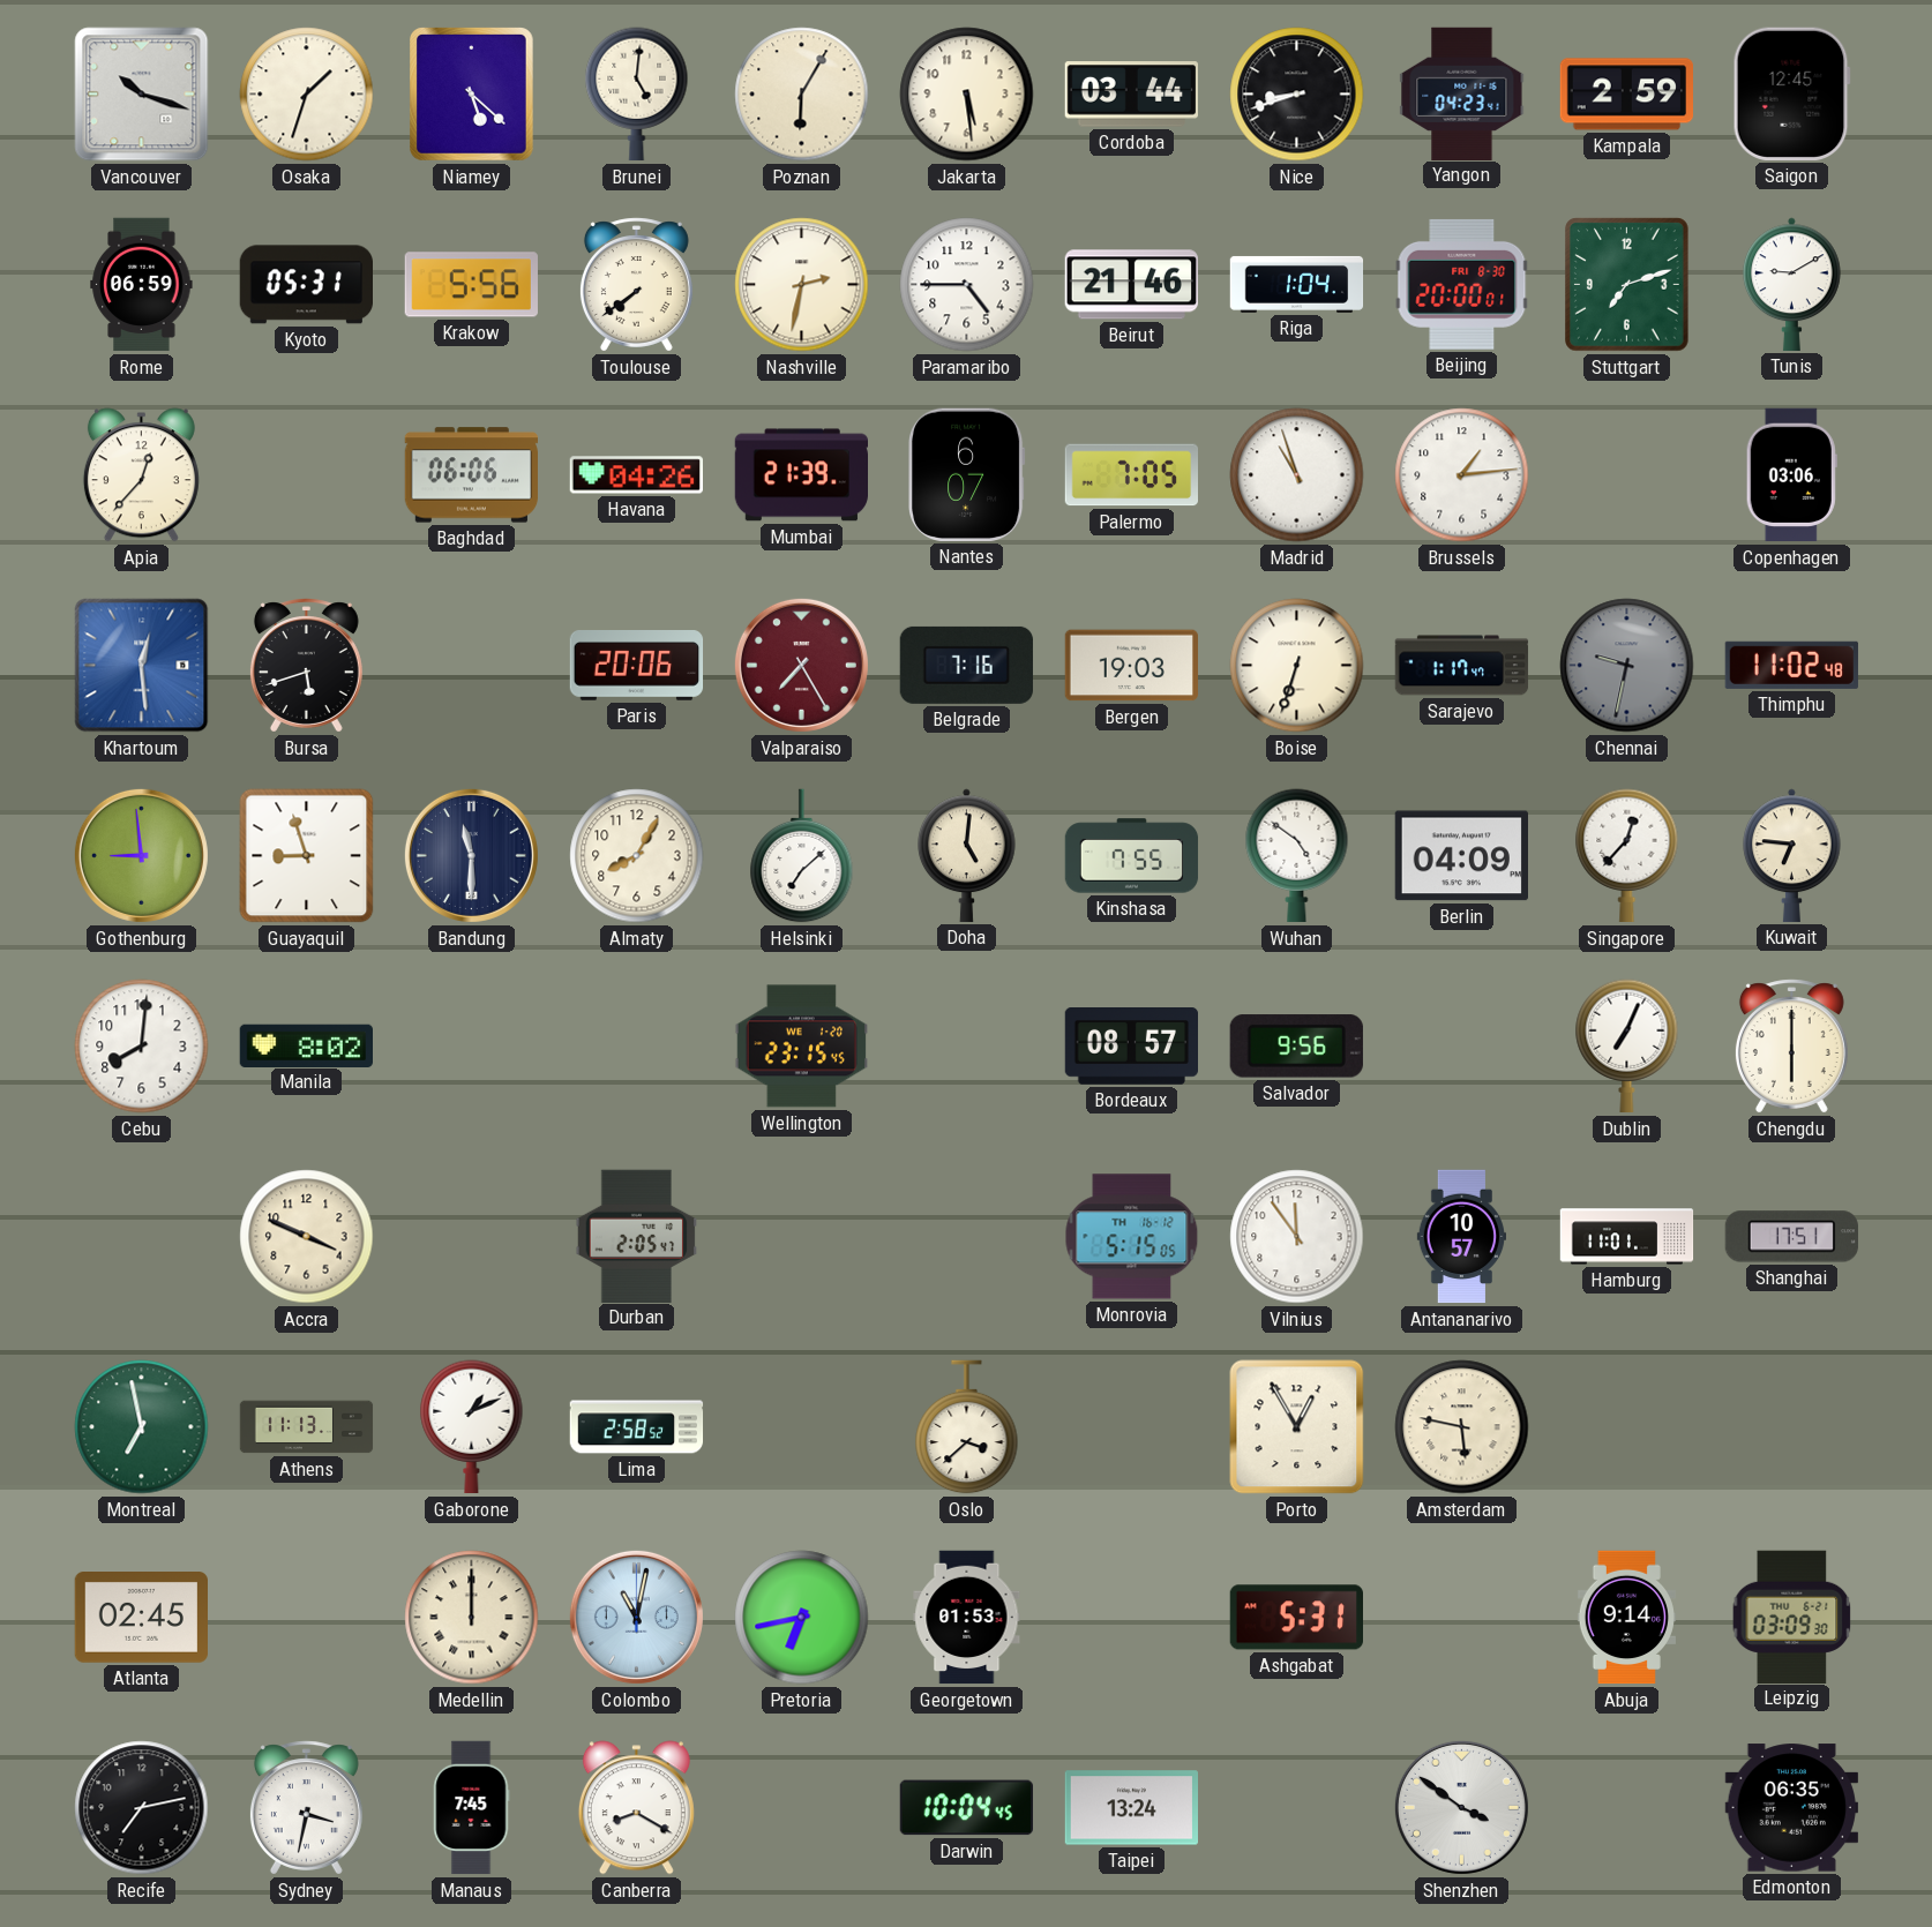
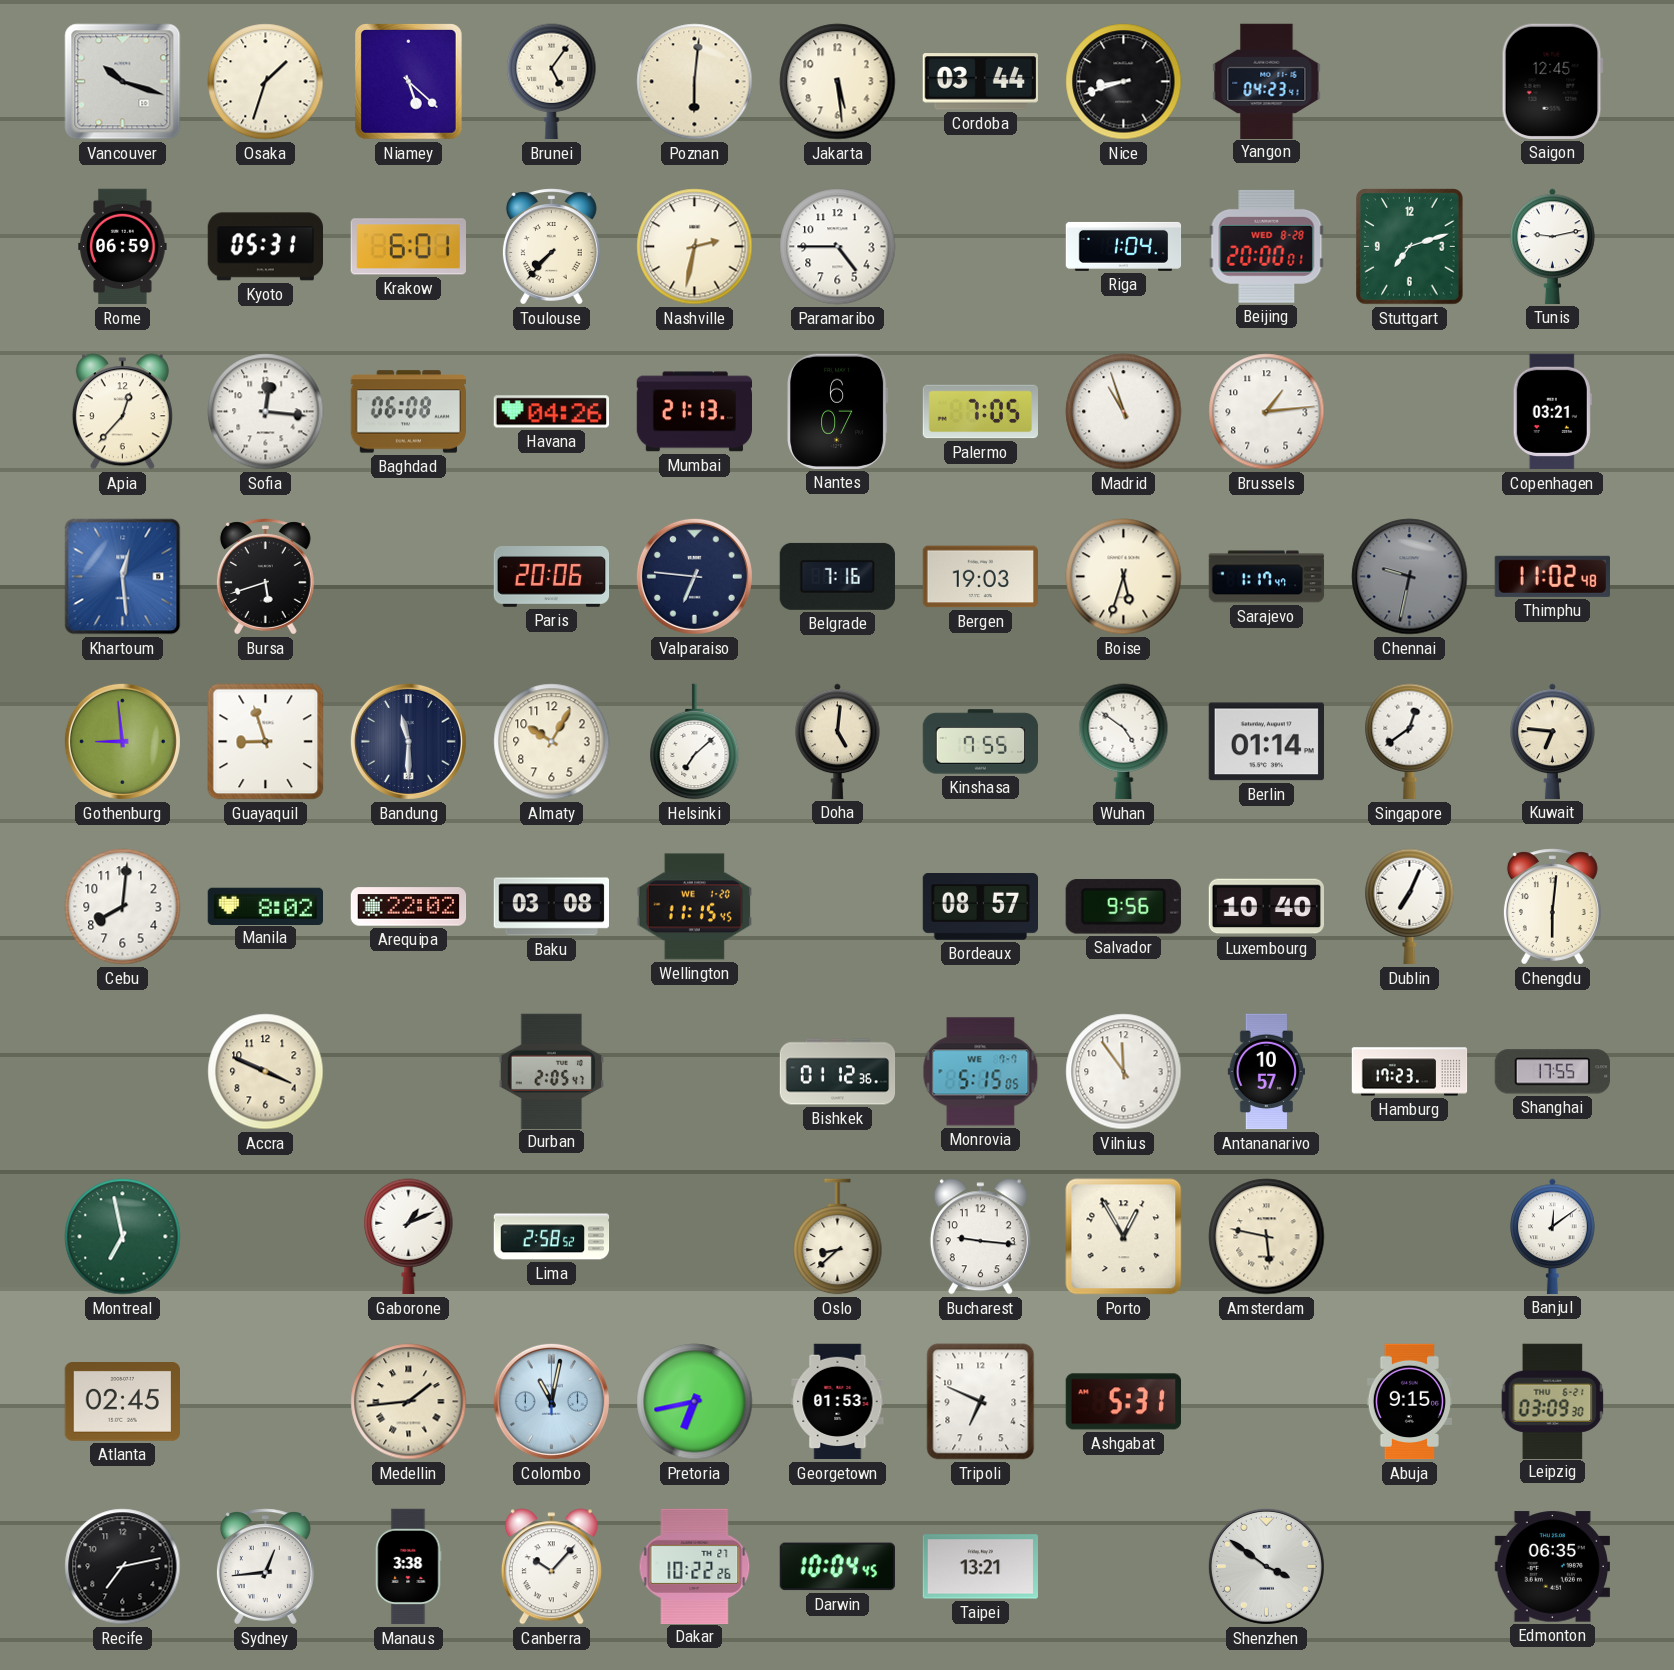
Brunei: 5:01 -> 5:06 (552, 82)
Poznan: 6:05 -> 6:01 (695, 82)
Kampala: 2:59 -> none (1626, 95)
Krakow: 5:56 -> 6:01 (408, 247)
Toulouse: 7:39 -> 7:37 (551, 247)
Beirut: 21:46 -> none (1131, 285)
Beijing date: FRI 8-30 -> WED 8-28 (1267, 246)
Tunis: 9:10 -> 9:13 (1553, 246)
Sofia: none -> 12:16 (266, 412)
Baghdad: 06:06 -> 06:08 (408, 412)
Mumbai: 21:39 -> 21:13 (694, 412)
Copenhagen: 03:06 -> 03:21 (1552, 412)
Valparaiso: 7:25 -> 6:46 (694, 576)
Valparaiso dial: burgundy -> navy (694, 576)
Boise: 6:33 -> 5:33 (1124, 577)
Almaty: 8:05 -> 10:05 (552, 742)
Berlin: 04:09 -> 01:14 (1266, 742)
Singapore: 12:37 -> 12:39 (1410, 742)
Arequipa: none -> 22:02 (409, 907)
Baku: none -> 03:08 (551, 907)
Wellington: 23:15 -> 11:15 (694, 907)
Luxembourg: none -> 10:40 (1267, 907)
Chengdu: 6:00 -> 6:01 (1552, 907)
Bishkek: none -> 01:12 (838, 1072)
Monrovia date: TH 16-12 -> WE 7-7 (981, 1072)
Hamburg: 11:01 -> 17:23 (1410, 1072)
Shanghai: 17:51 -> 17:55 (1552, 1072)
Athens: 11:13 -> none (307, 1427)
Oslo: 3:38 -> 8:38 (838, 1237)
Bucharest: none -> 9:16 (980, 1237)
Banjul: none -> 12:09 (1553, 1236)
Medellin: 12:00 -> 1:44 (409, 1402)
Tripoli: none -> 6:49 (981, 1402)
Abuja: 9:14 -> 9:15 (1409, 1402)
Sydney: 3:32 -> 12:44 (265, 1567)
Manaus: 7:45 -> 3:38 (409, 1567)
Canberra: 8:20 -> 10:07 (551, 1567)
Dakar: none -> 10:22 (695, 1566)
Taipei: 13:24 -> 13:21 (980, 1567)
